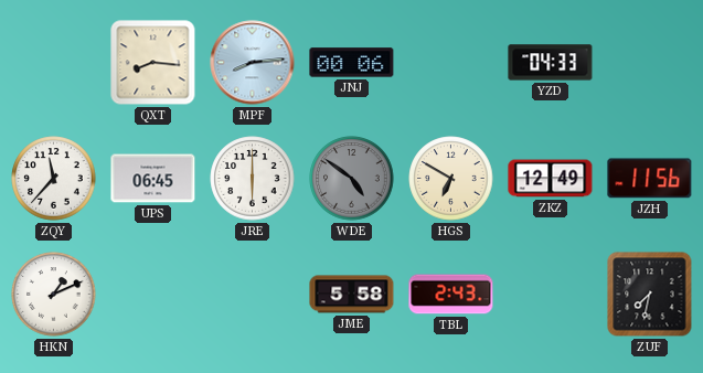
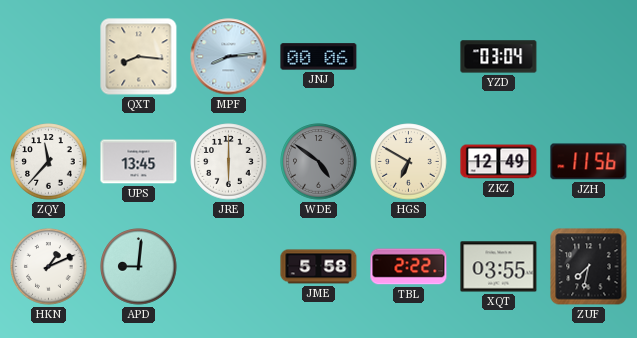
YZD: 04:33 -> 03:04 (499, 57)
UPS: 06:45 -> 13:45 (139, 162)
APD: none -> 9:01 (139, 267)
TBL: 2:43 -> 2:22 (409, 267)
XQT: none -> 03:55 (499, 267)
